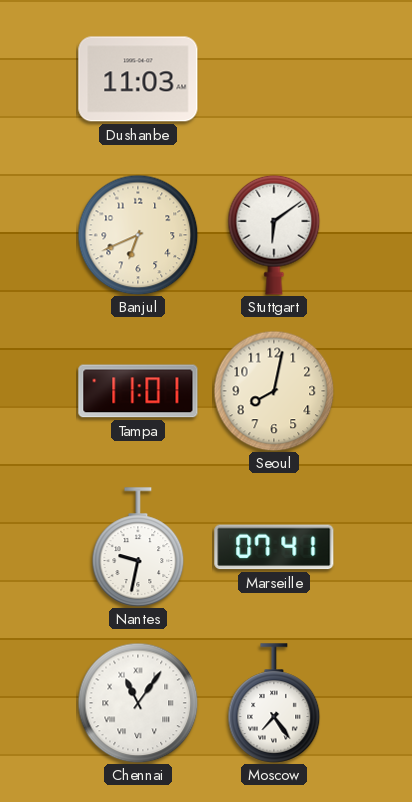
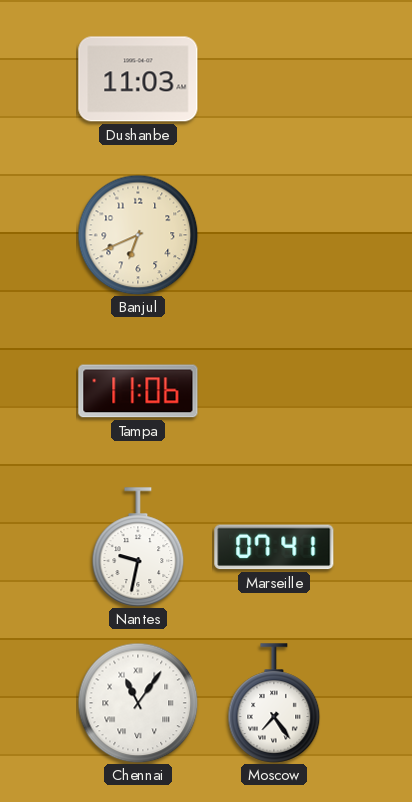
Stuttgart: 6:09 -> none (274, 235)
Tampa: 11:01 -> 11:06 (138, 391)
Seoul: 8:02 -> none (274, 391)
